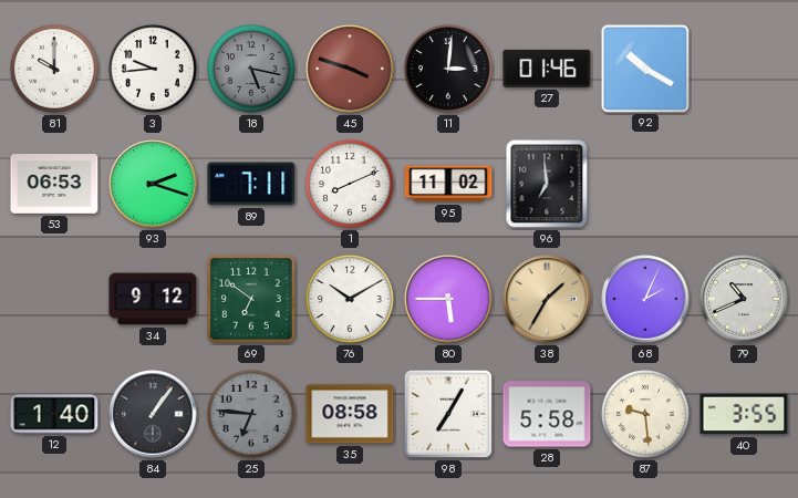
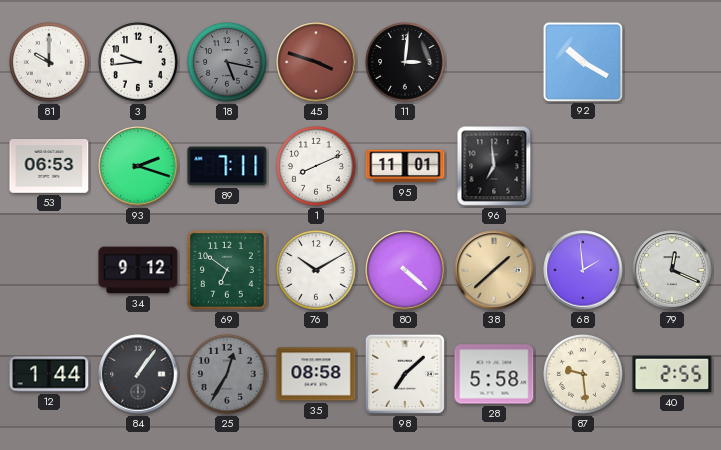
27: 01:46 -> none (547, 69)
95: 11:02 -> 11:01 (405, 166)
80: 5:45 -> 4:22 (405, 270)
38: 1:35 -> 1:38 (494, 270)
68: 2:04 -> 1:59 (583, 270)
79: 10:41 -> 12:19 (672, 270)
12: 1:40 -> 1:44 (49, 374)
25: 6:46 -> 12:35 (227, 374)
98: 7:05 -> 7:08 (405, 374)
40: 3:55 -> 2:55 (672, 374)
